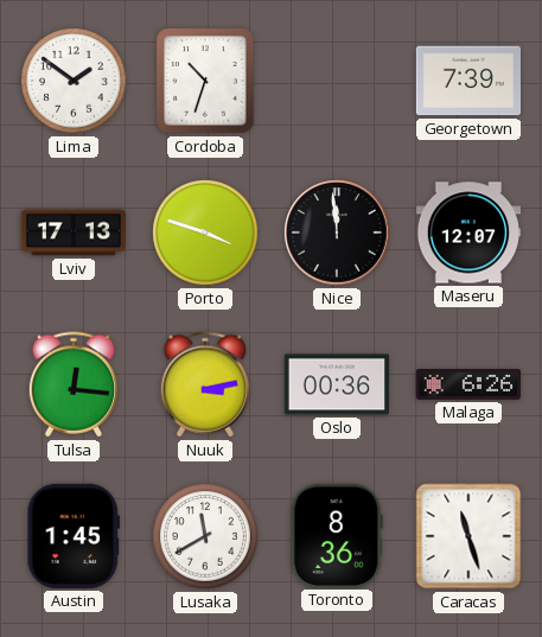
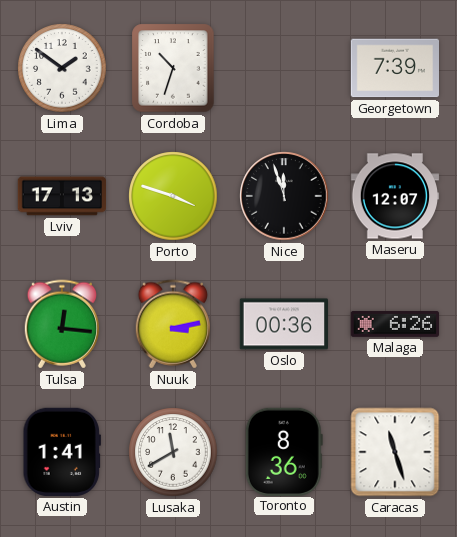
Nice: 11:59 -> 11:57 (284, 196)
Austin: 1:45 -> 1:41 (62, 452)
